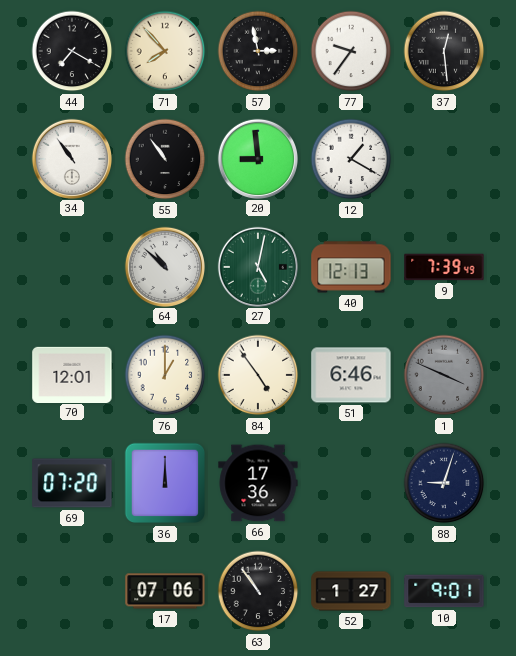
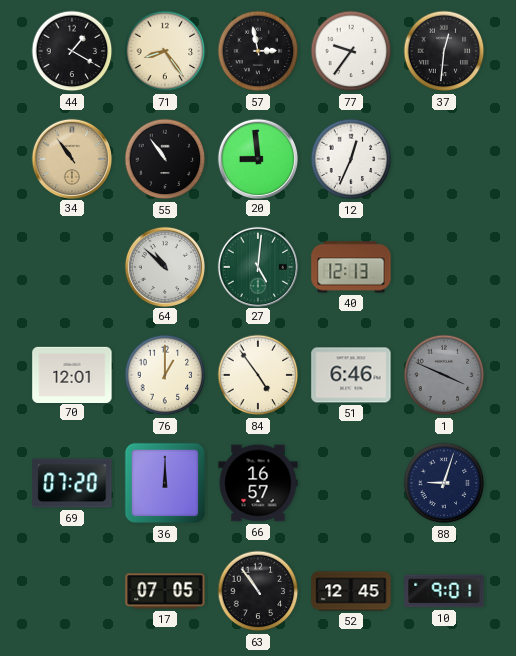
44: 7:20 -> 1:20 (72, 51)
71: 7:53 -> 8:24 (165, 51)
37: 12:29 -> 12:31 (444, 51)
34 dial: white -> champagne (71, 158)
12: 1:20 -> 12:34 (351, 159)
27: 5:02 -> 5:01 (257, 266)
9: 7:39 -> none (444, 267)
66: 17:36 -> 16:57 (258, 483)
17: 07:06 -> 07:05 (165, 591)
52: 1:27 -> 12:45 (351, 591)
